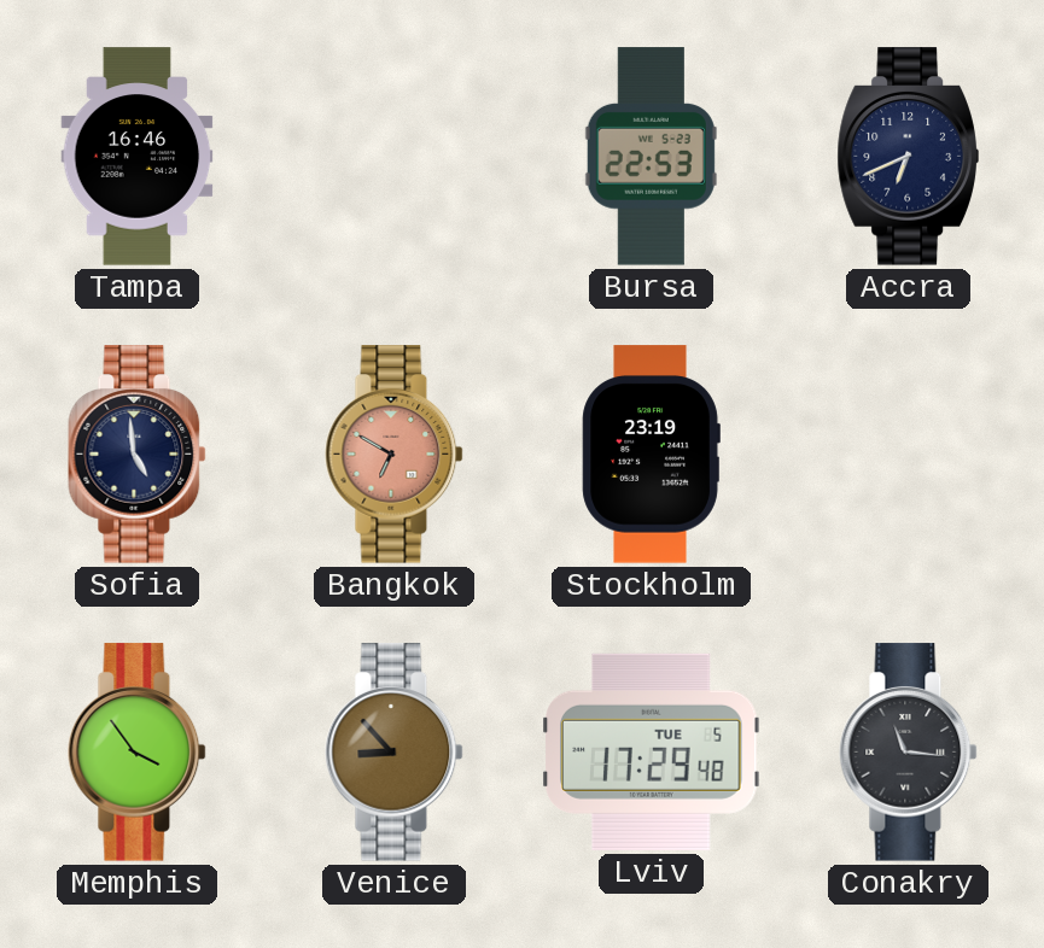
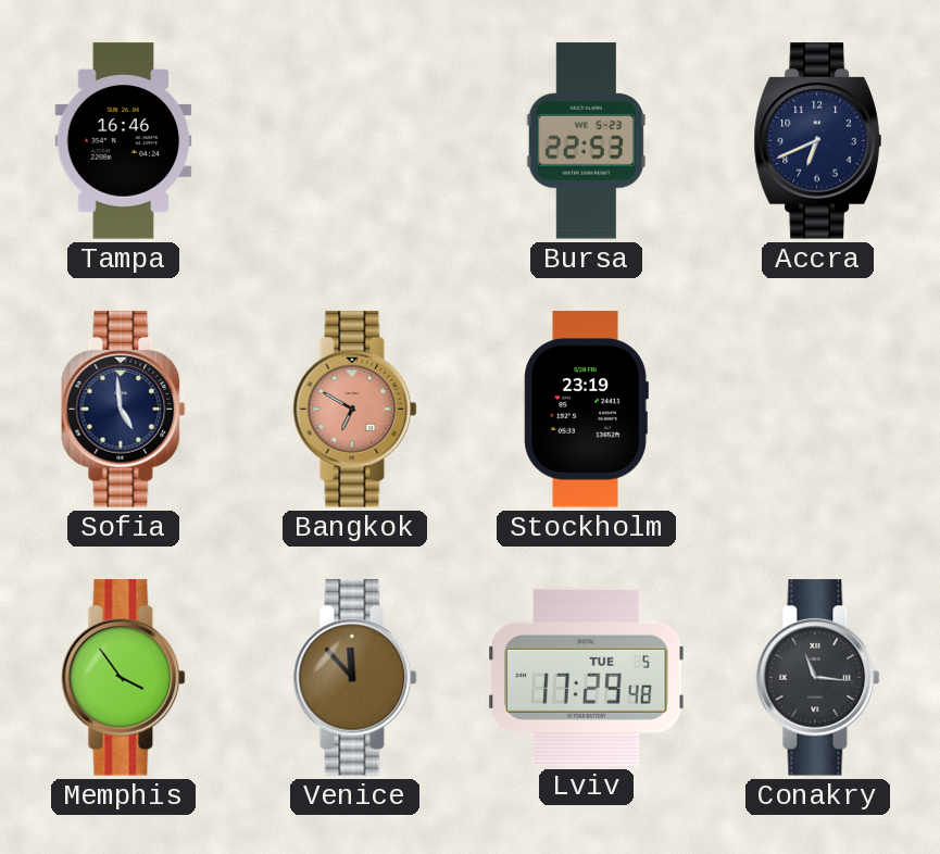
Venice: 8:53 -> 11:53 (355, 678)
